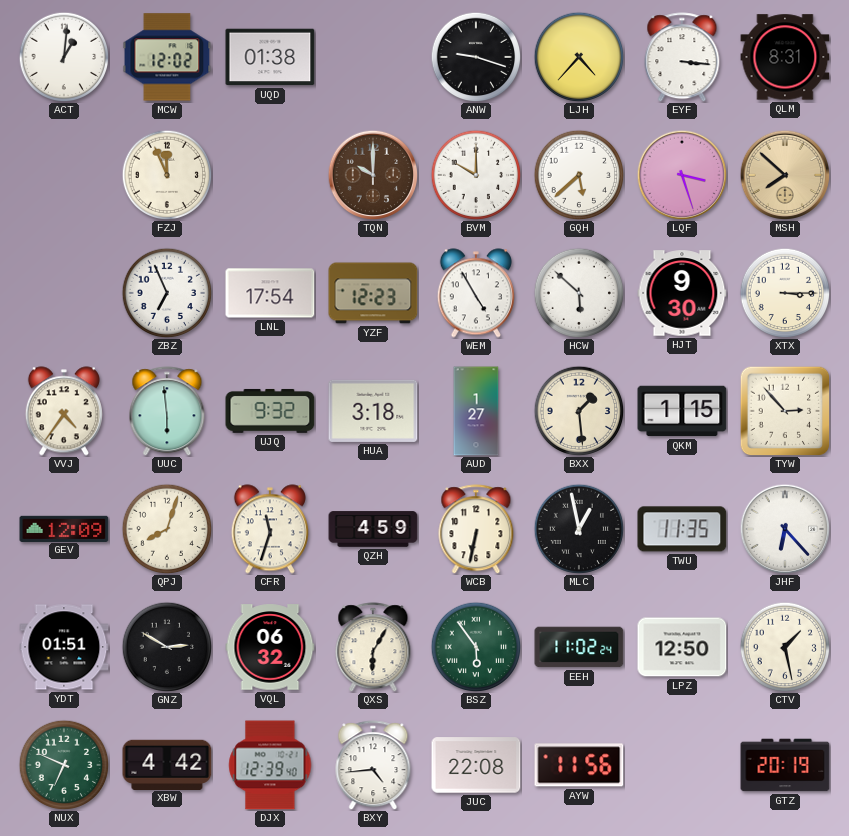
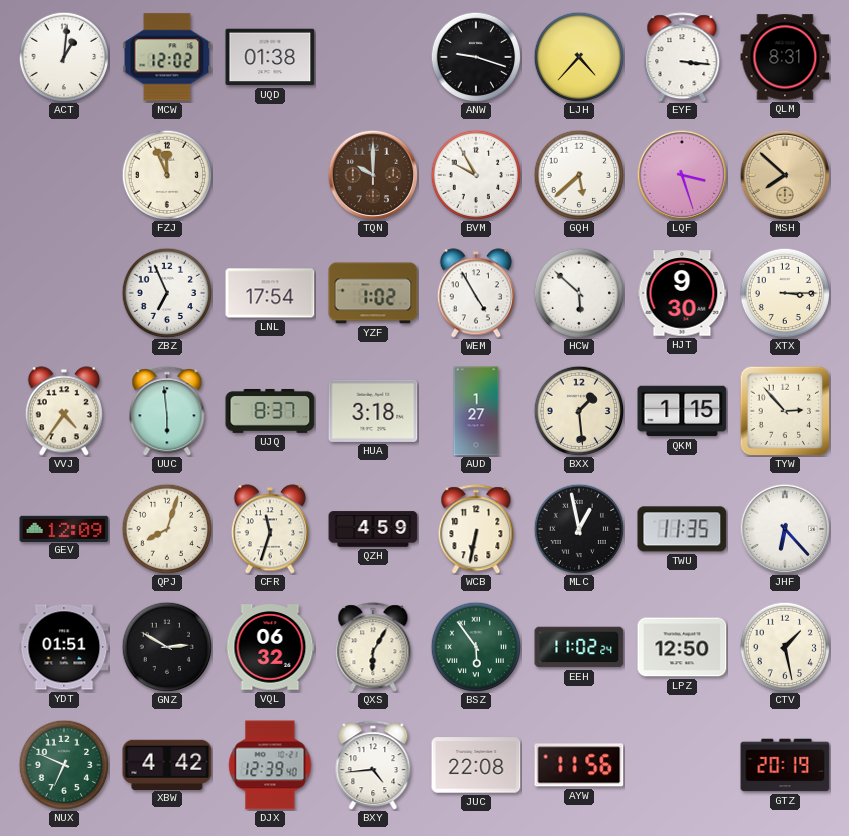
BVM: 10:00 -> 9:55 (476, 175)
YZF: 12:23 -> 1:02 (373, 293)
UJQ: 9:32 -> 8:37 (270, 411)
